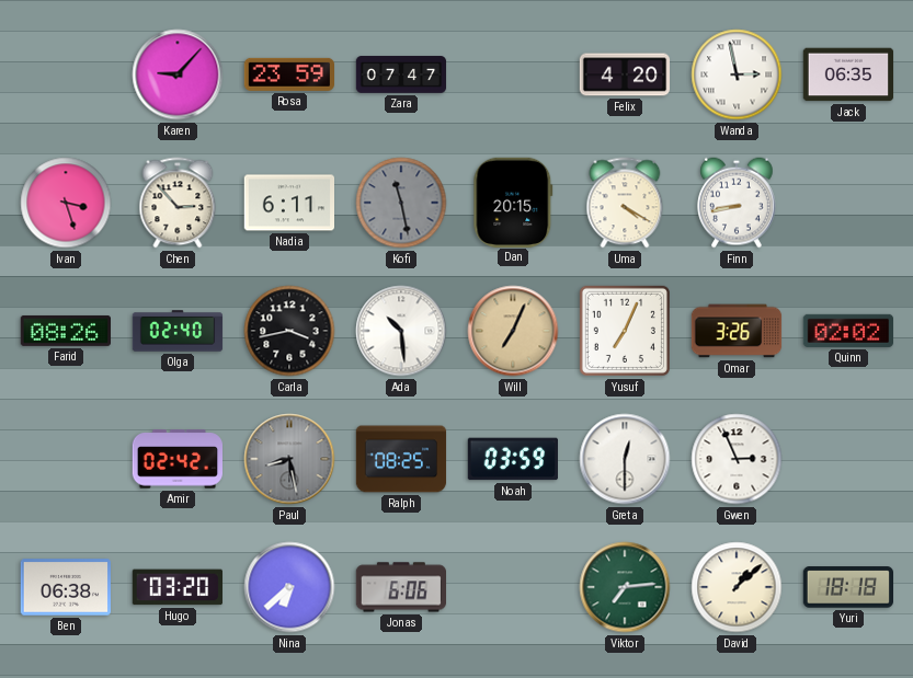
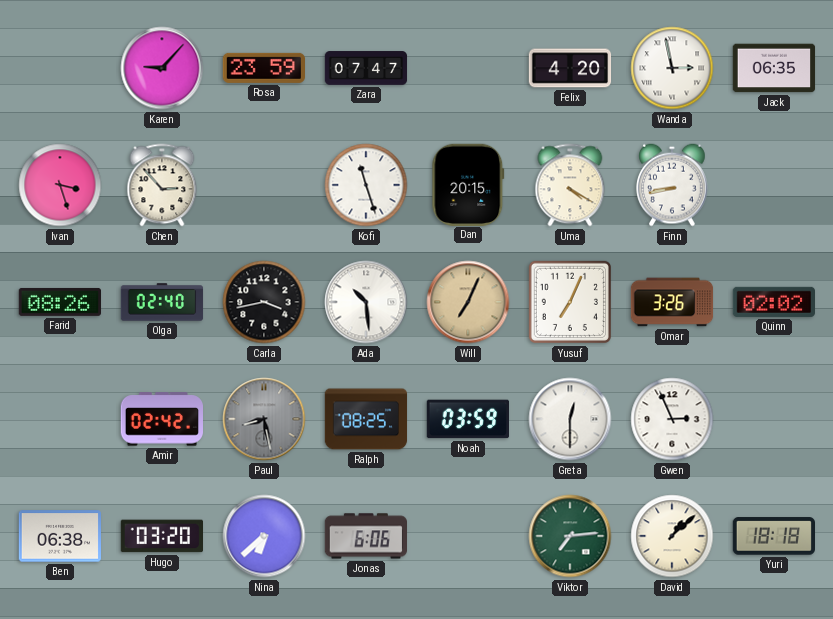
Nadia: 6:11 -> none (289, 203)
Kofi: 11:28 -> 11:27 (366, 185)
Kofi dial: grey -> white (366, 185)
